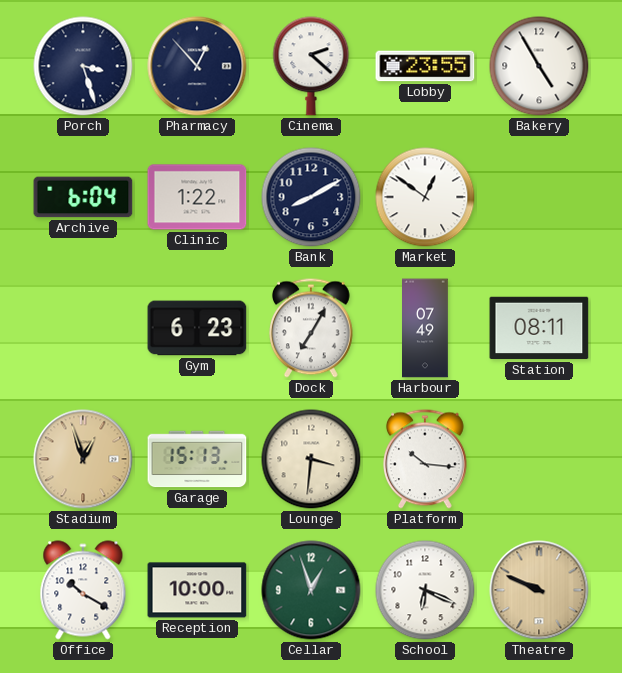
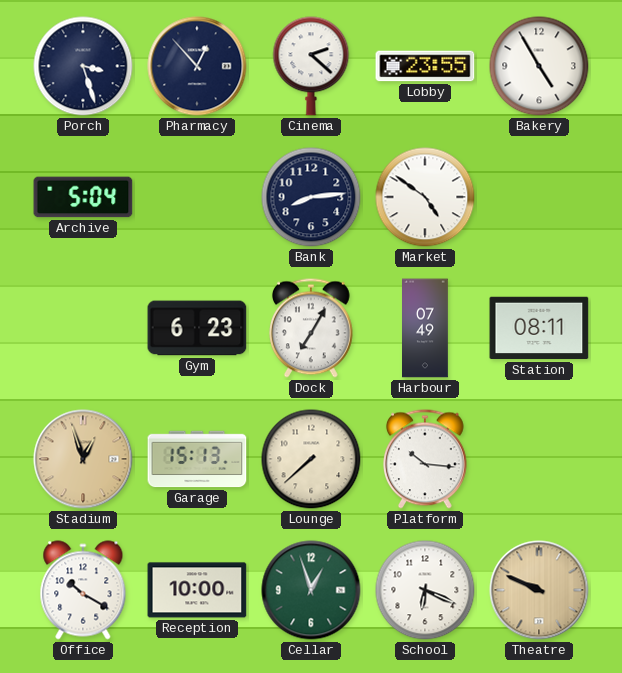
Archive: 6:04 -> 5:04 (83, 197)
Clinic: 1:22 -> none (197, 197)
Bank: 8:10 -> 8:14 (311, 197)
Market: 12:51 -> 4:51 (425, 197)
Lounge: 3:31 -> 7:38 (311, 459)
